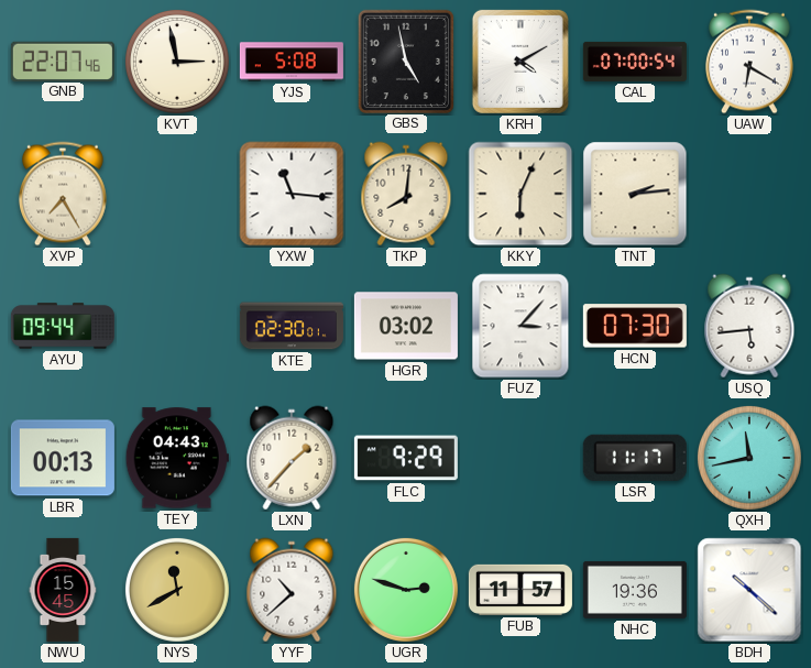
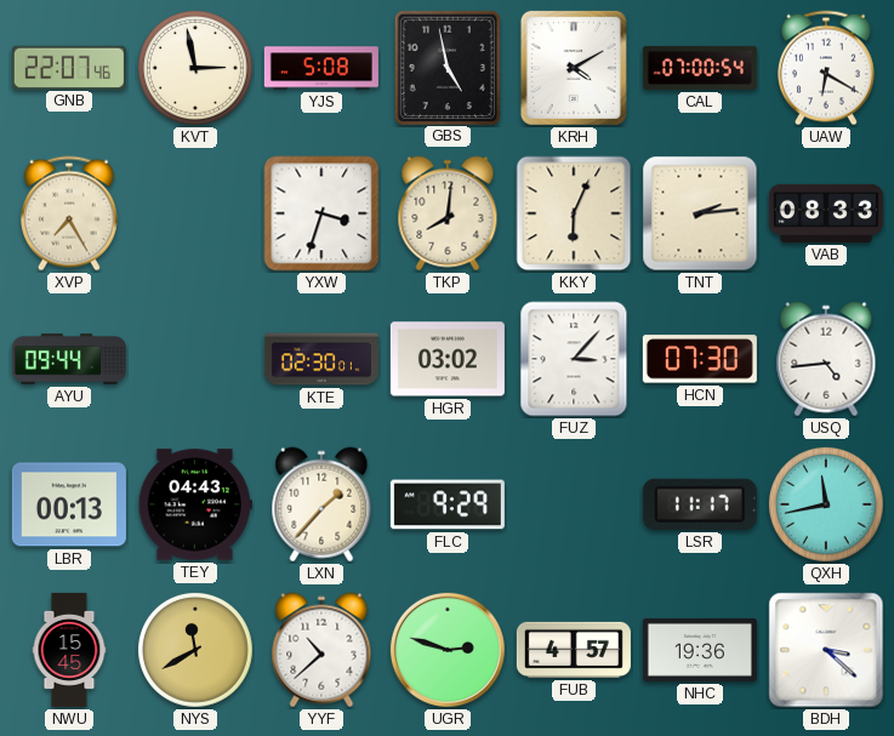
YXW: 11:16 -> 3:33 (321, 213)
VAB: none -> 08:33 (826, 213)
USQ: 5:44 -> 4:44 (826, 359)
FUB: 11:57 -> 4:57 (574, 650)
BDH: 10:22 -> 3:22 (826, 650)
